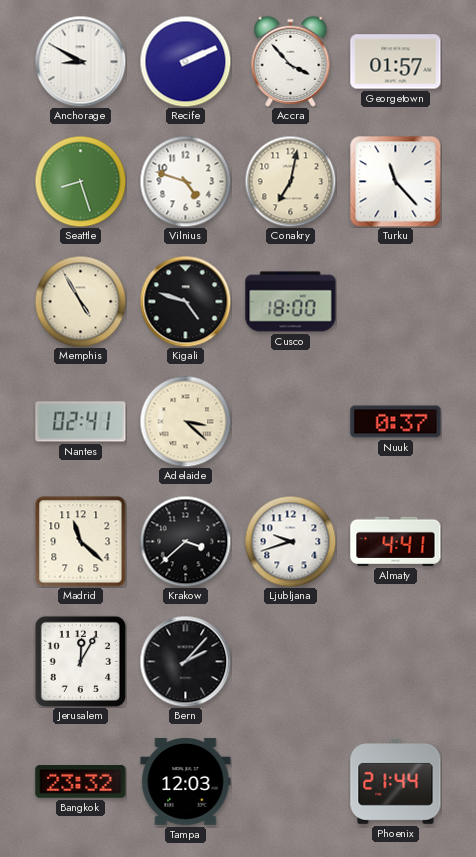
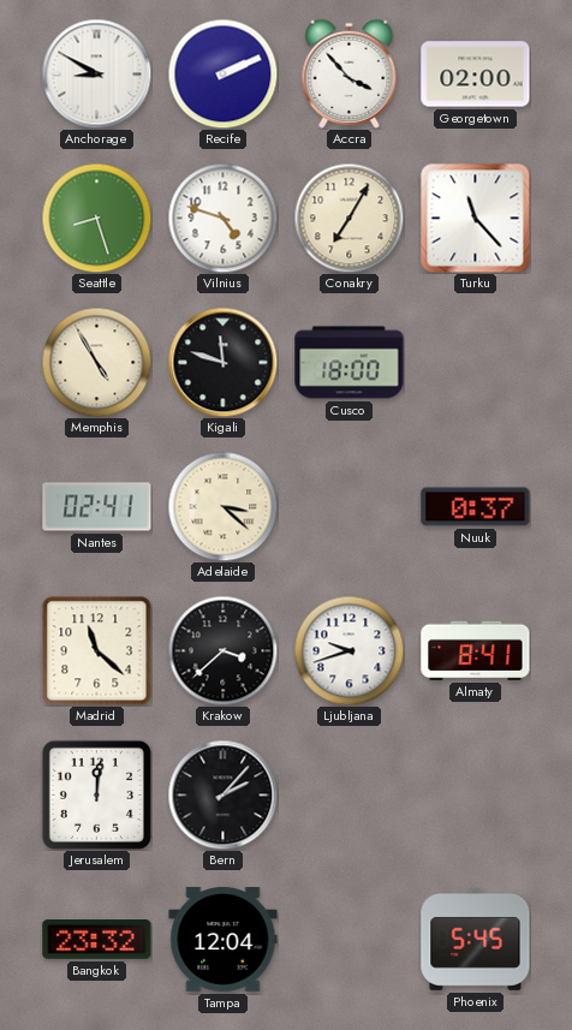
Georgetown: 01:57 -> 02:00 (476, 75)
Conakry: 7:02 -> 7:05 (348, 218)
Kigali: 4:48 -> 11:48 (222, 362)
Almaty: 4:41 -> 8:41 (476, 650)
Jerusalem: 12:05 -> 12:01 (96, 794)
Tampa: 12:03 -> 12:04 (224, 940)
Phoenix: 21:44 -> 5:45 (476, 939)
